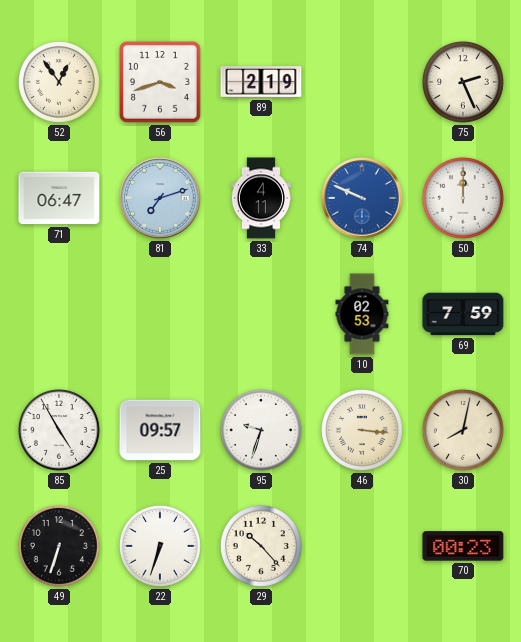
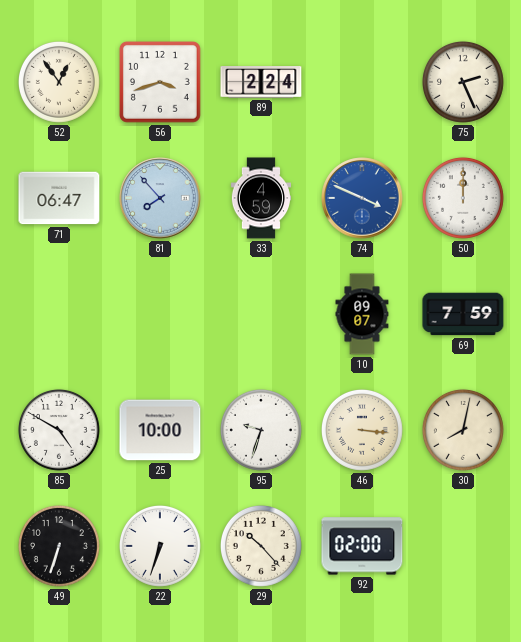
89: 2:19 -> 2:24 (261, 82)
81: 7:12 -> 7:53 (160, 198)
33: 4:11 -> 4:59 (260, 198)
74: 9:49 -> 3:49 (362, 198)
10: 02:53 -> 09:07 (362, 314)
85: 4:55 -> 4:50 (59, 430)
25: 09:57 -> 10:00 (160, 430)
92: none -> 02:00 (362, 546)
70: 00:23 -> none (463, 546)
